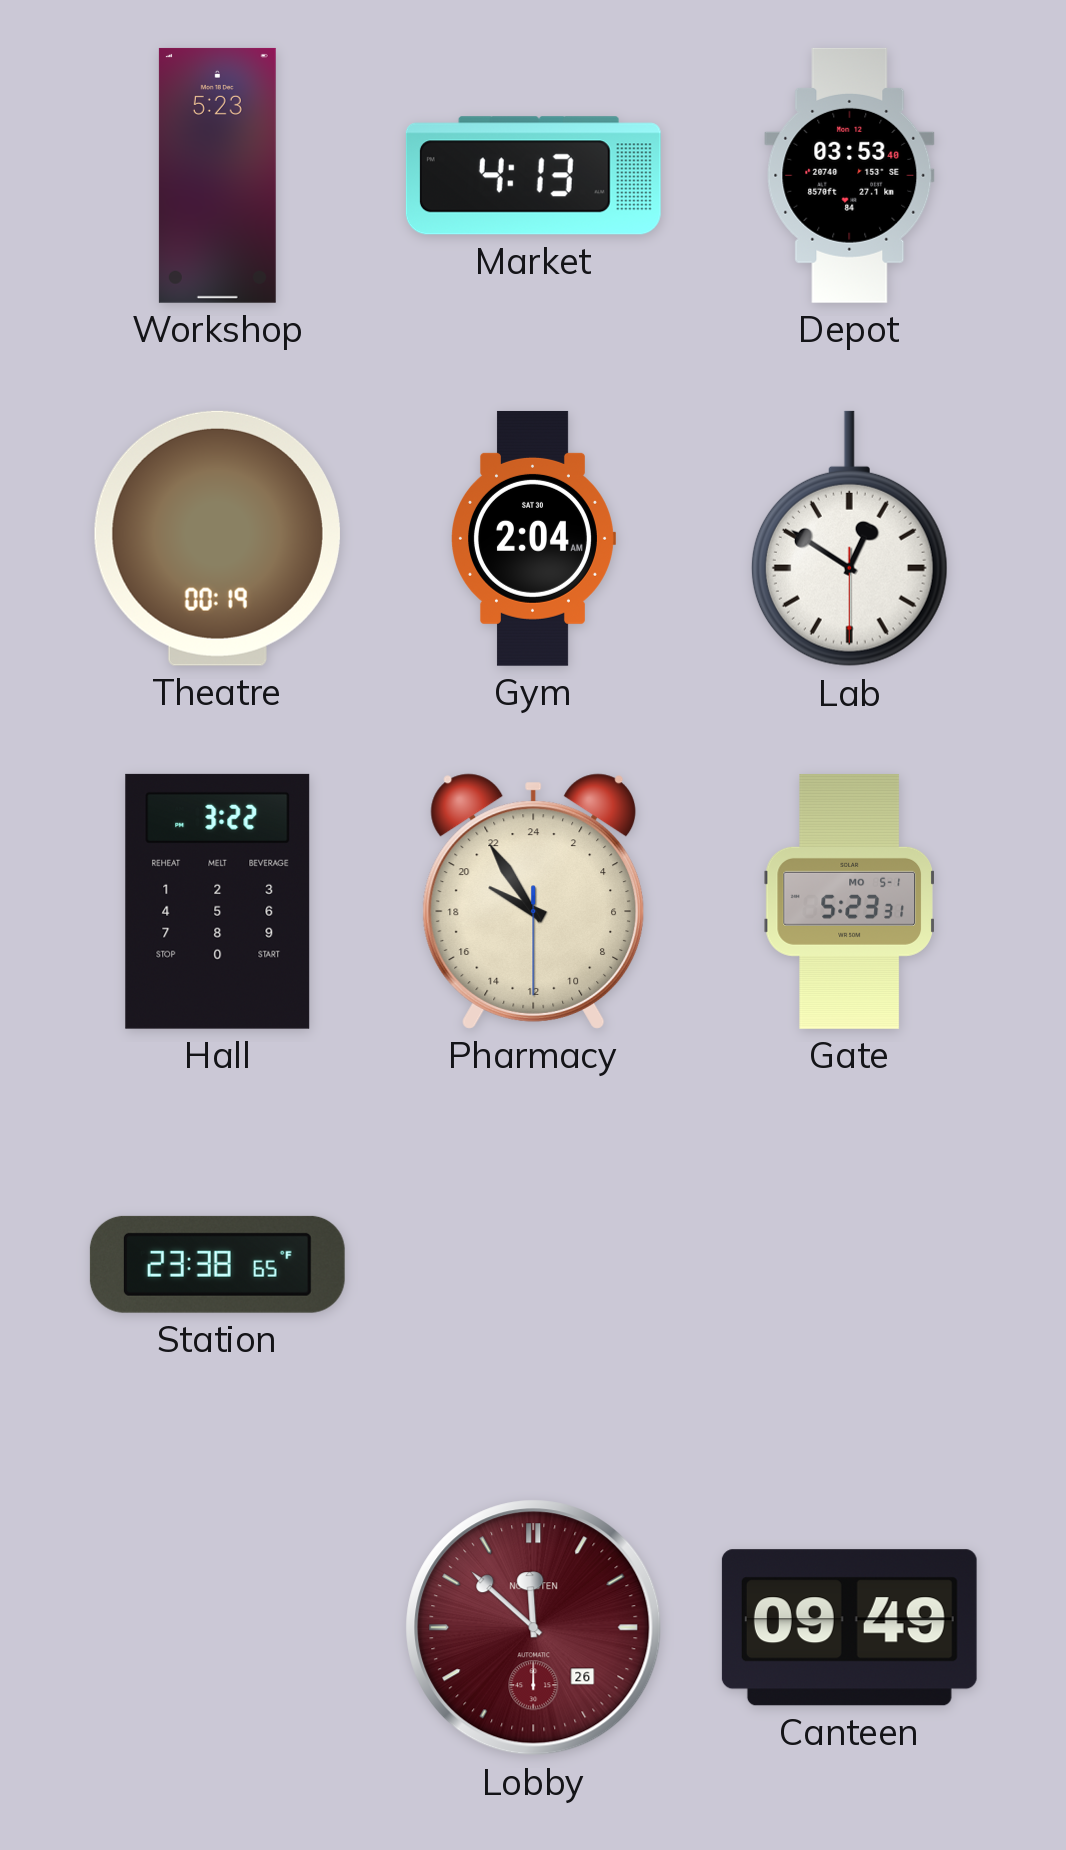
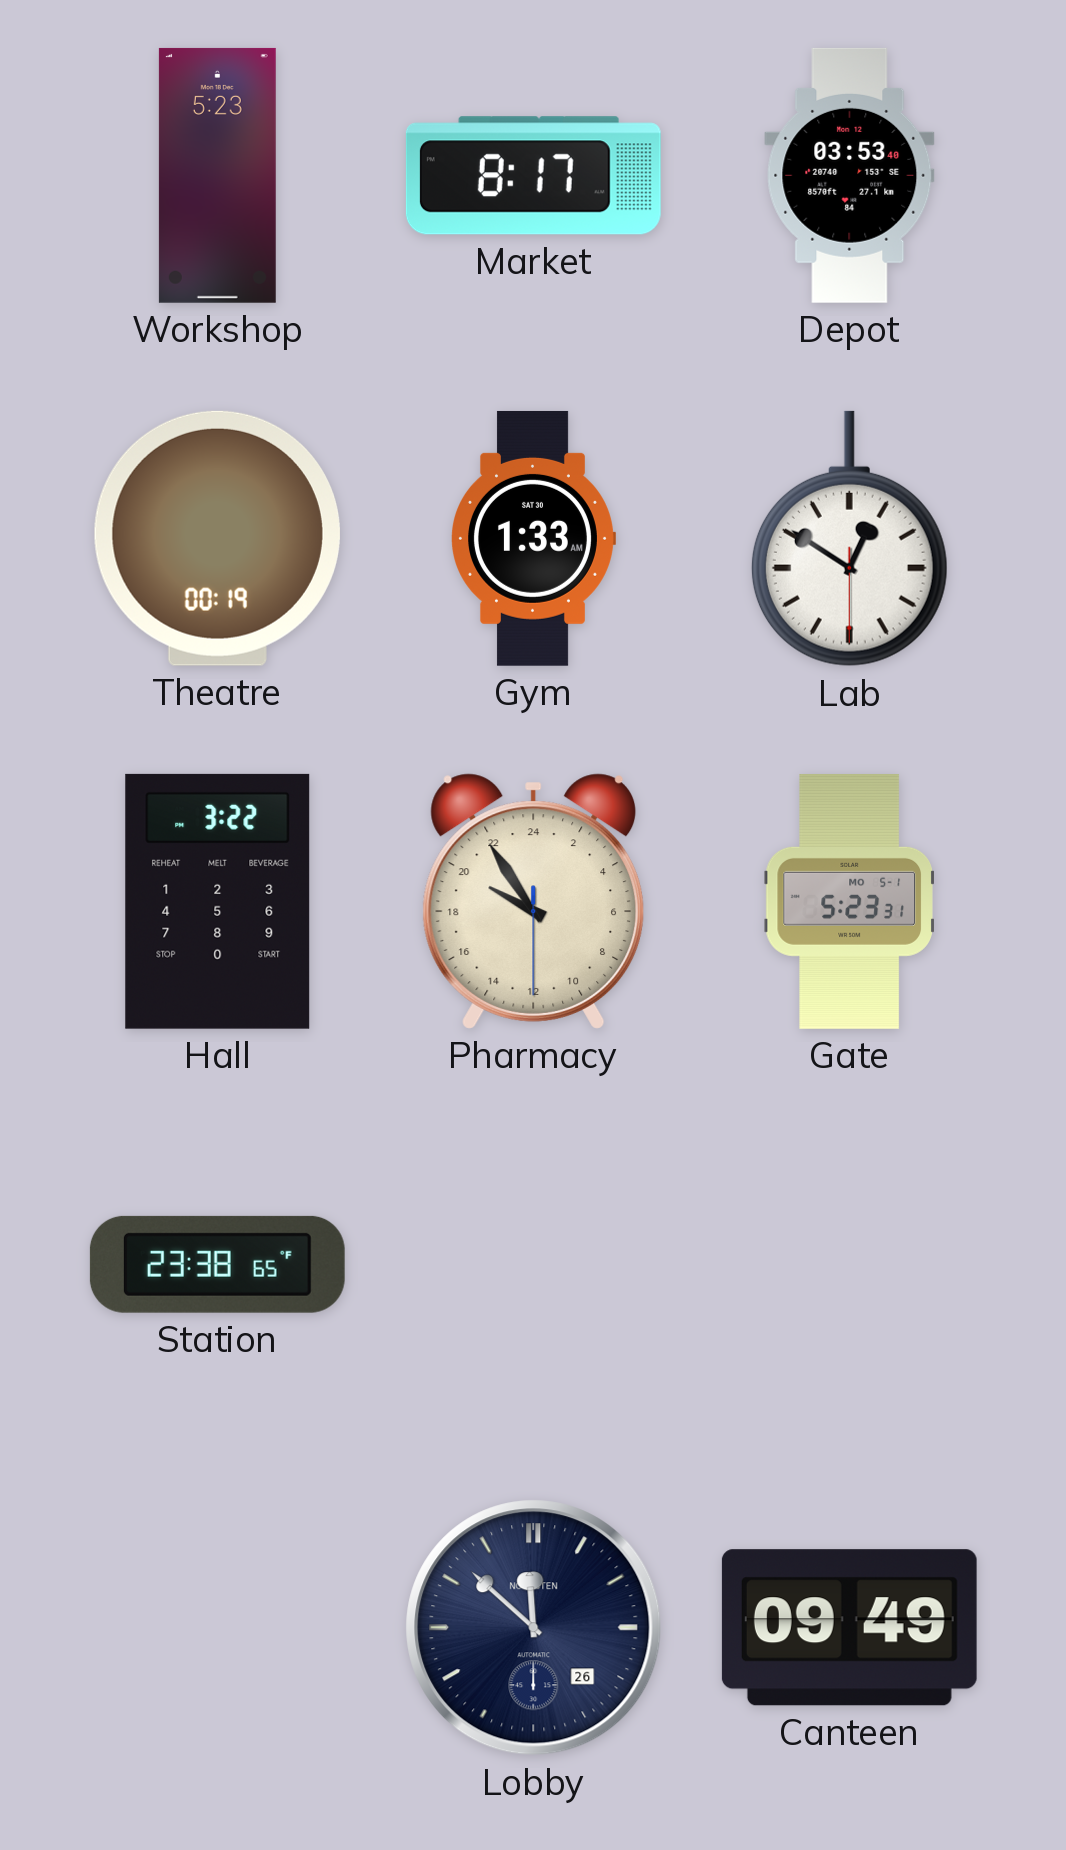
Market: 4:13 -> 8:17 (533, 176)
Gym: 2:04 -> 1:33 (534, 538)
Lobby dial: burgundy -> navy (534, 1628)
